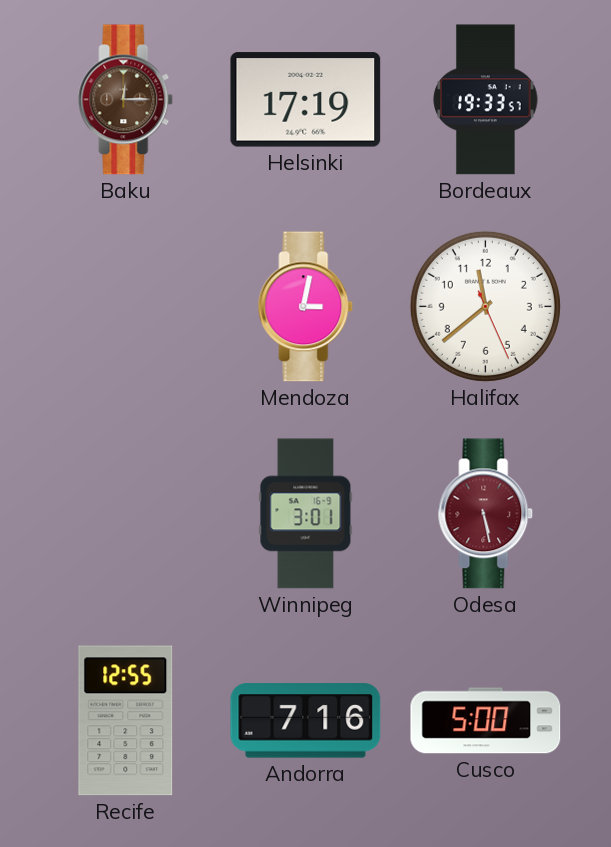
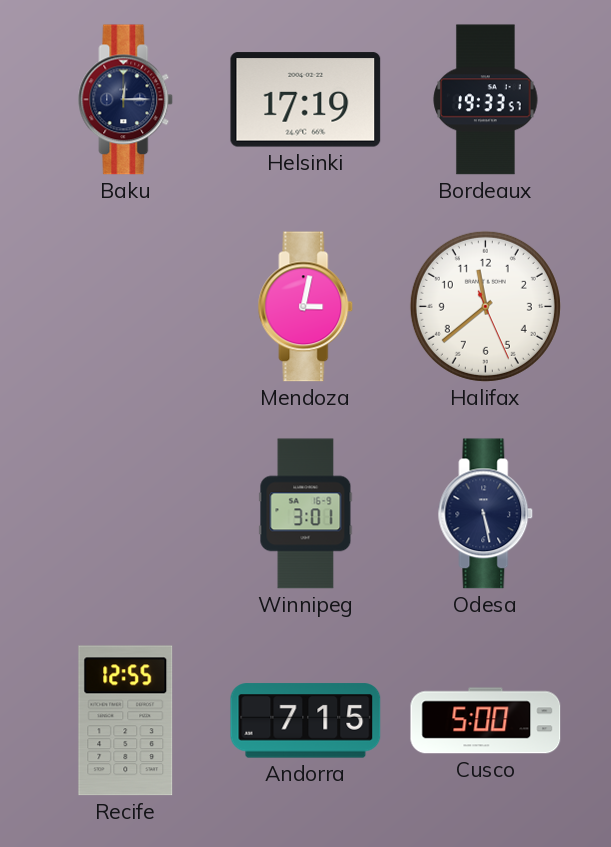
Baku dial: brown -> navy (126, 100)
Odesa dial: burgundy -> navy (486, 514)
Andorra: 7:16 -> 7:15 (306, 721)
